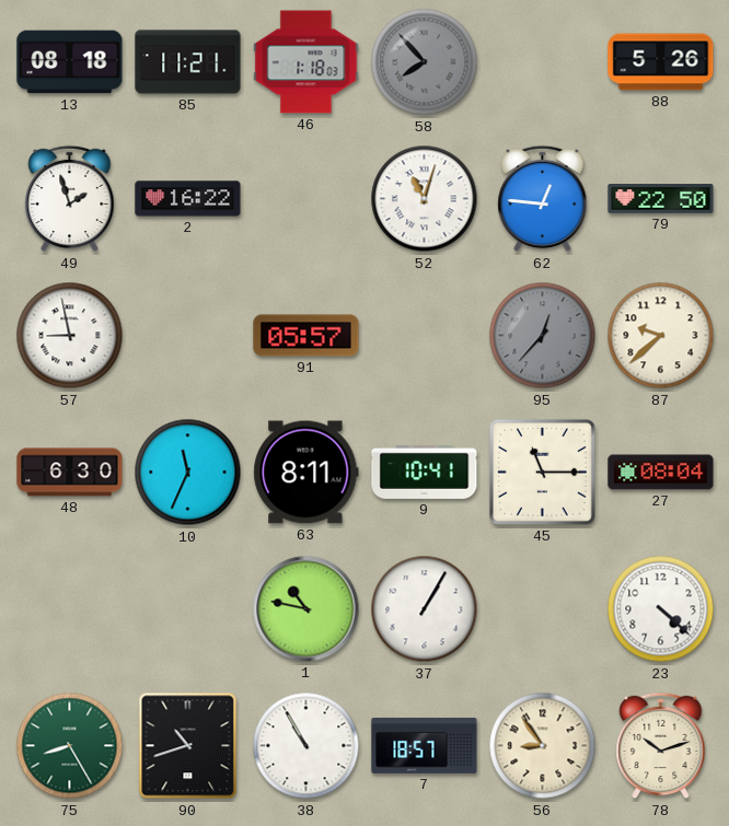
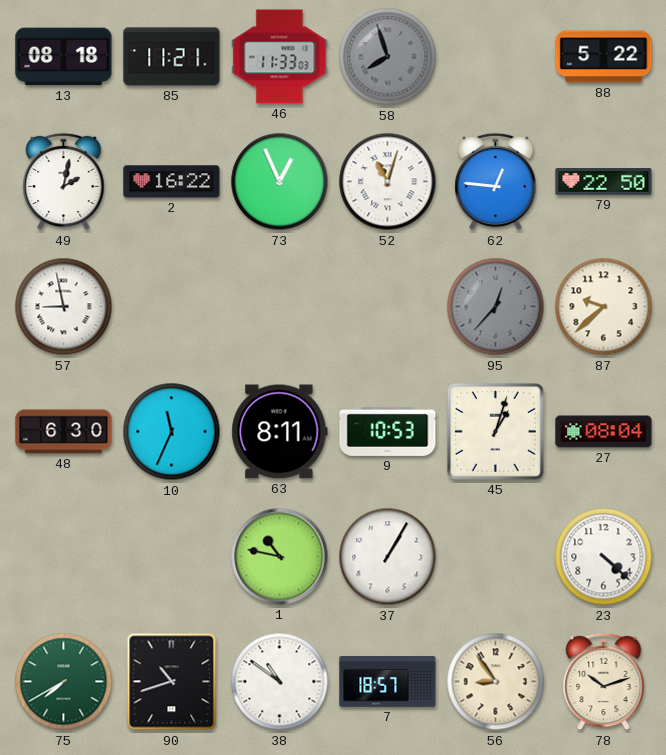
46: 1:18 -> 11:33 (280, 57)
58: 7:53 -> 7:57 (388, 57)
88: 5:26 -> 5:22 (604, 57)
49: 1:57 -> 2:02 (64, 182)
73: none -> 12:56 (280, 182)
91: 05:57 -> none (306, 336)
9: 10:41 -> 10:53 (388, 431)
45: 11:15 -> 1:03 (495, 431)
75: 8:25 -> 7:40 (64, 682)
38: 10:55 -> 10:51 (280, 682)
